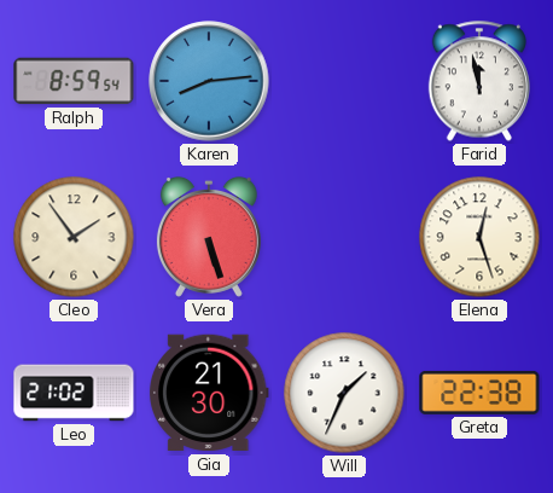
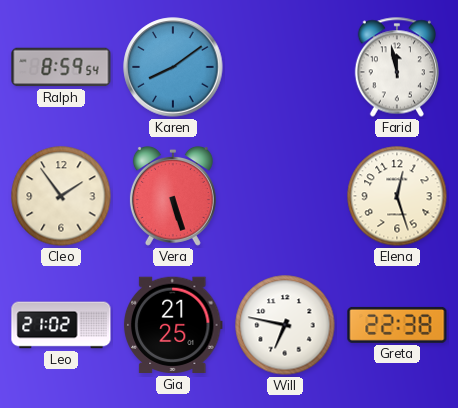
Karen: 8:14 -> 8:09 (173, 67)
Gia: 21:30 -> 21:25 (173, 325)
Will: 1:34 -> 6:47 (285, 325)
